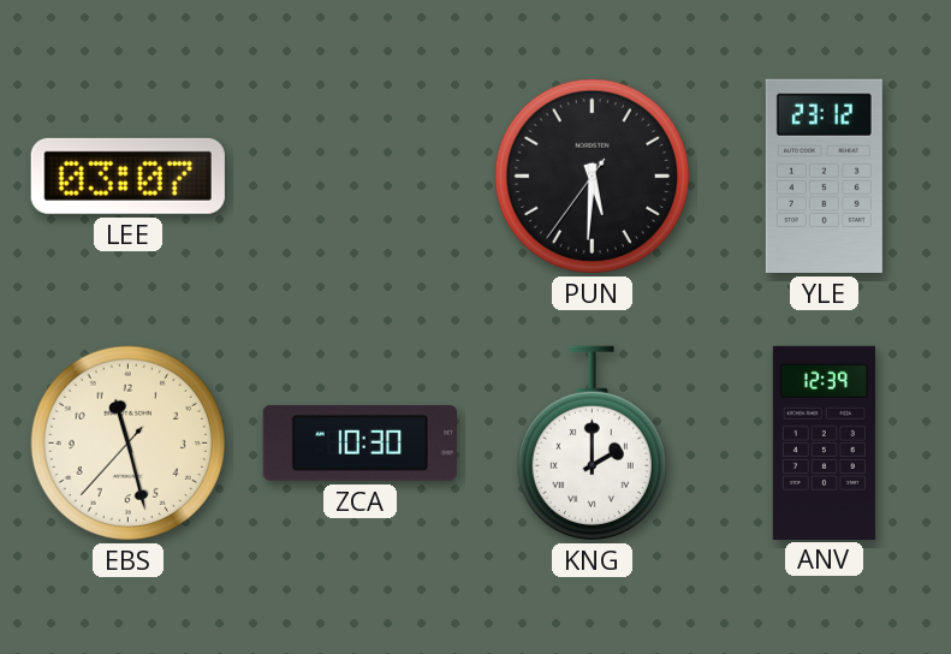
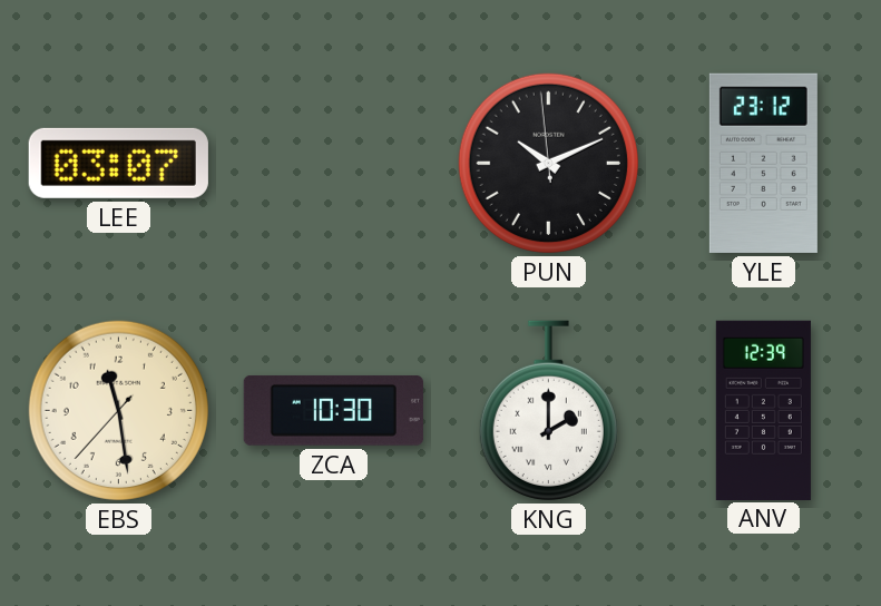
PUN: 5:30 -> 10:10 (548, 163)
EBS: 11:27 -> 11:28 (118, 410)
